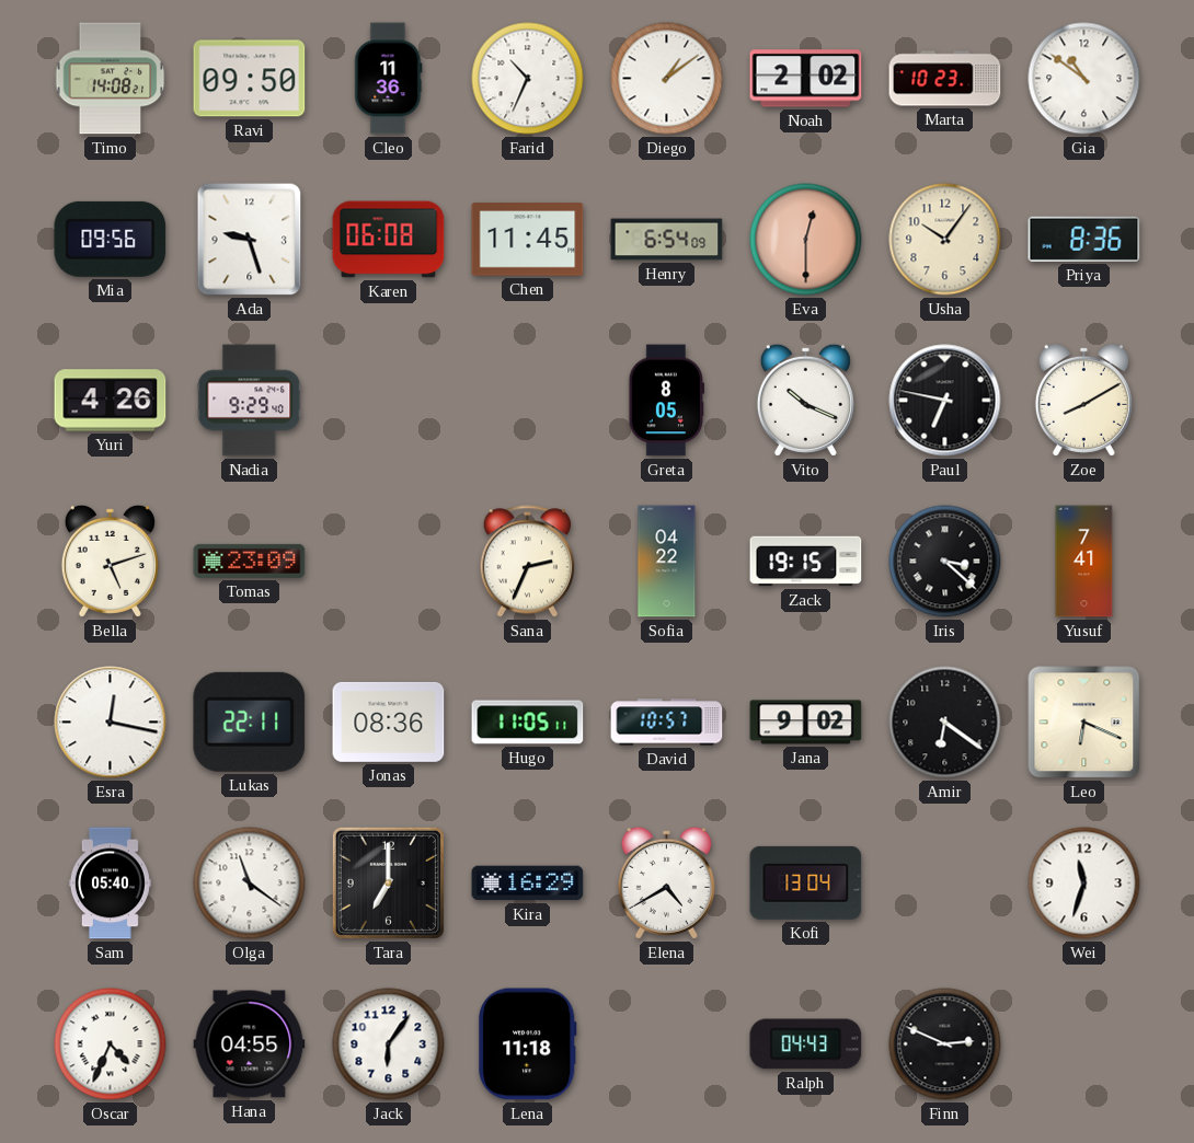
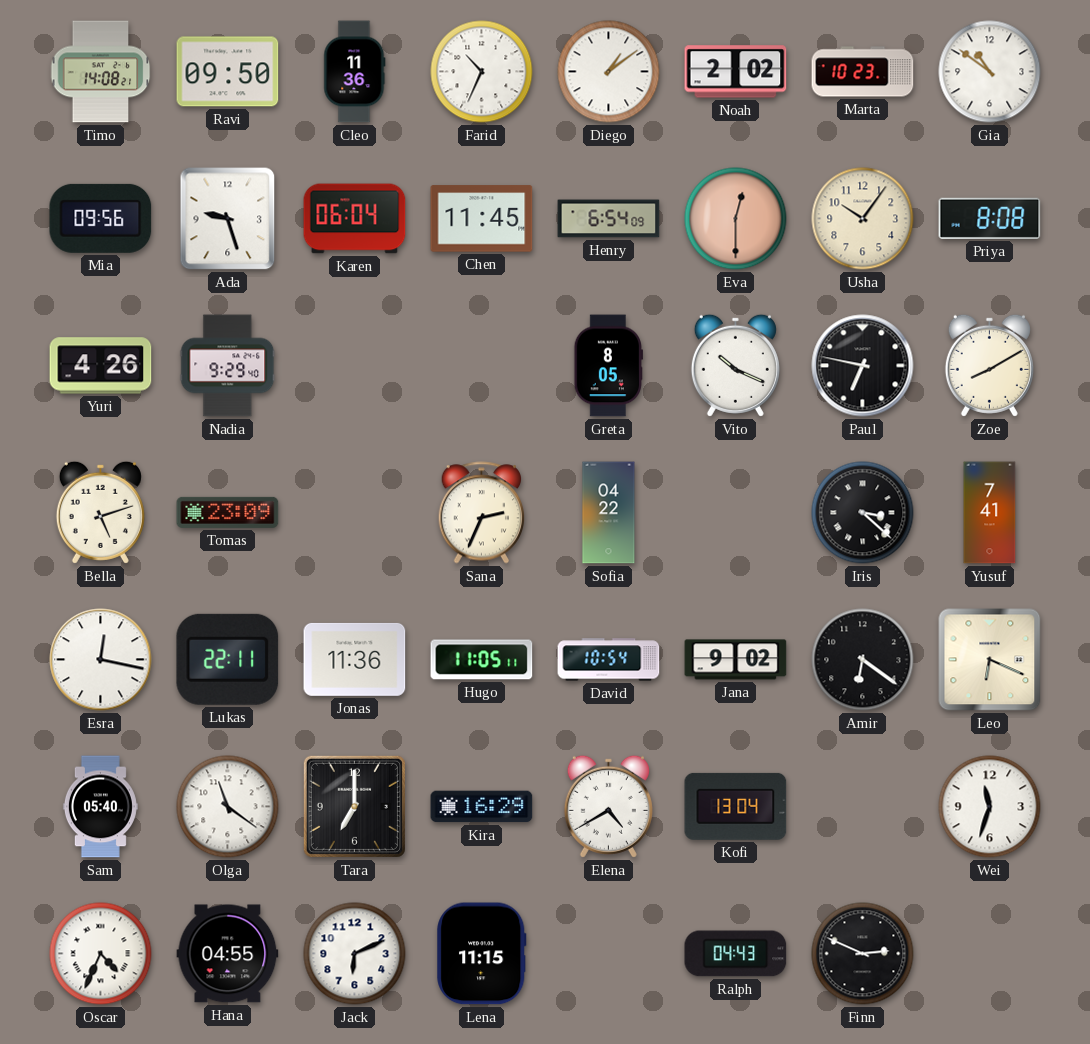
Karen: 06:08 -> 06:04 (355, 219)
Priya: 8:36 -> 8:08 (990, 218)
Zack: 19:15 -> none (806, 562)
Jonas: 08:36 -> 11:36 (355, 659)
David: 10:57 -> 10:54 (609, 660)
Jack: 6:06 -> 6:11 (355, 954)
Lena: 11:18 -> 11:15 (482, 954)
